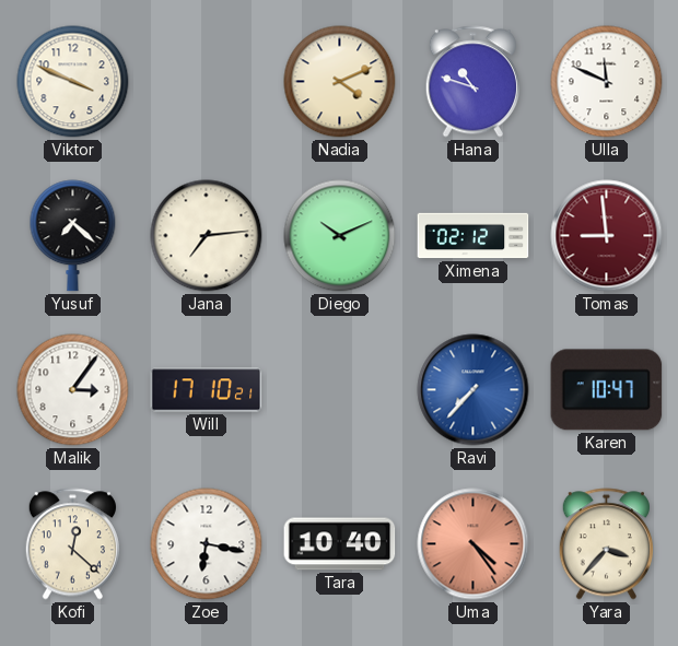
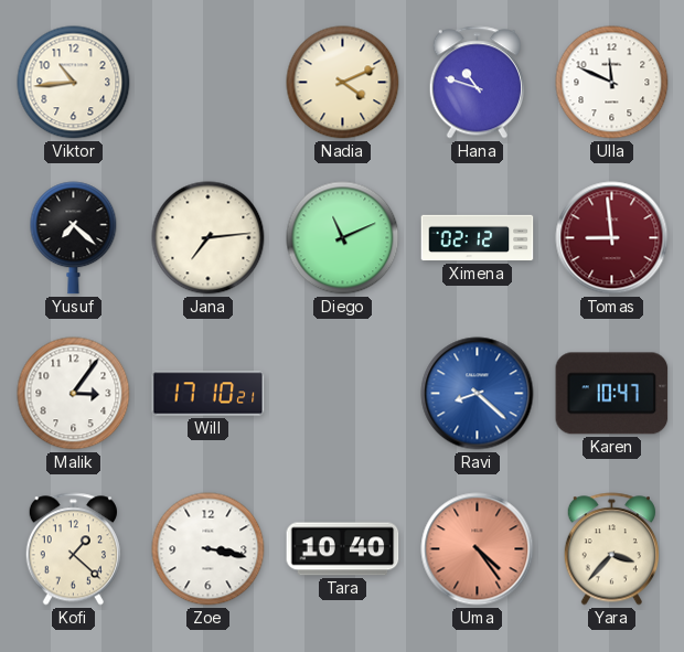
Viktor: 3:49 -> 10:44 (74, 83)
Diego: 10:11 -> 11:11 (343, 238)
Ravi: 7:37 -> 8:22 (478, 394)
Kofi: 12:22 -> 1:22 (73, 549)
Zoe: 6:17 -> 3:17 (209, 549)
